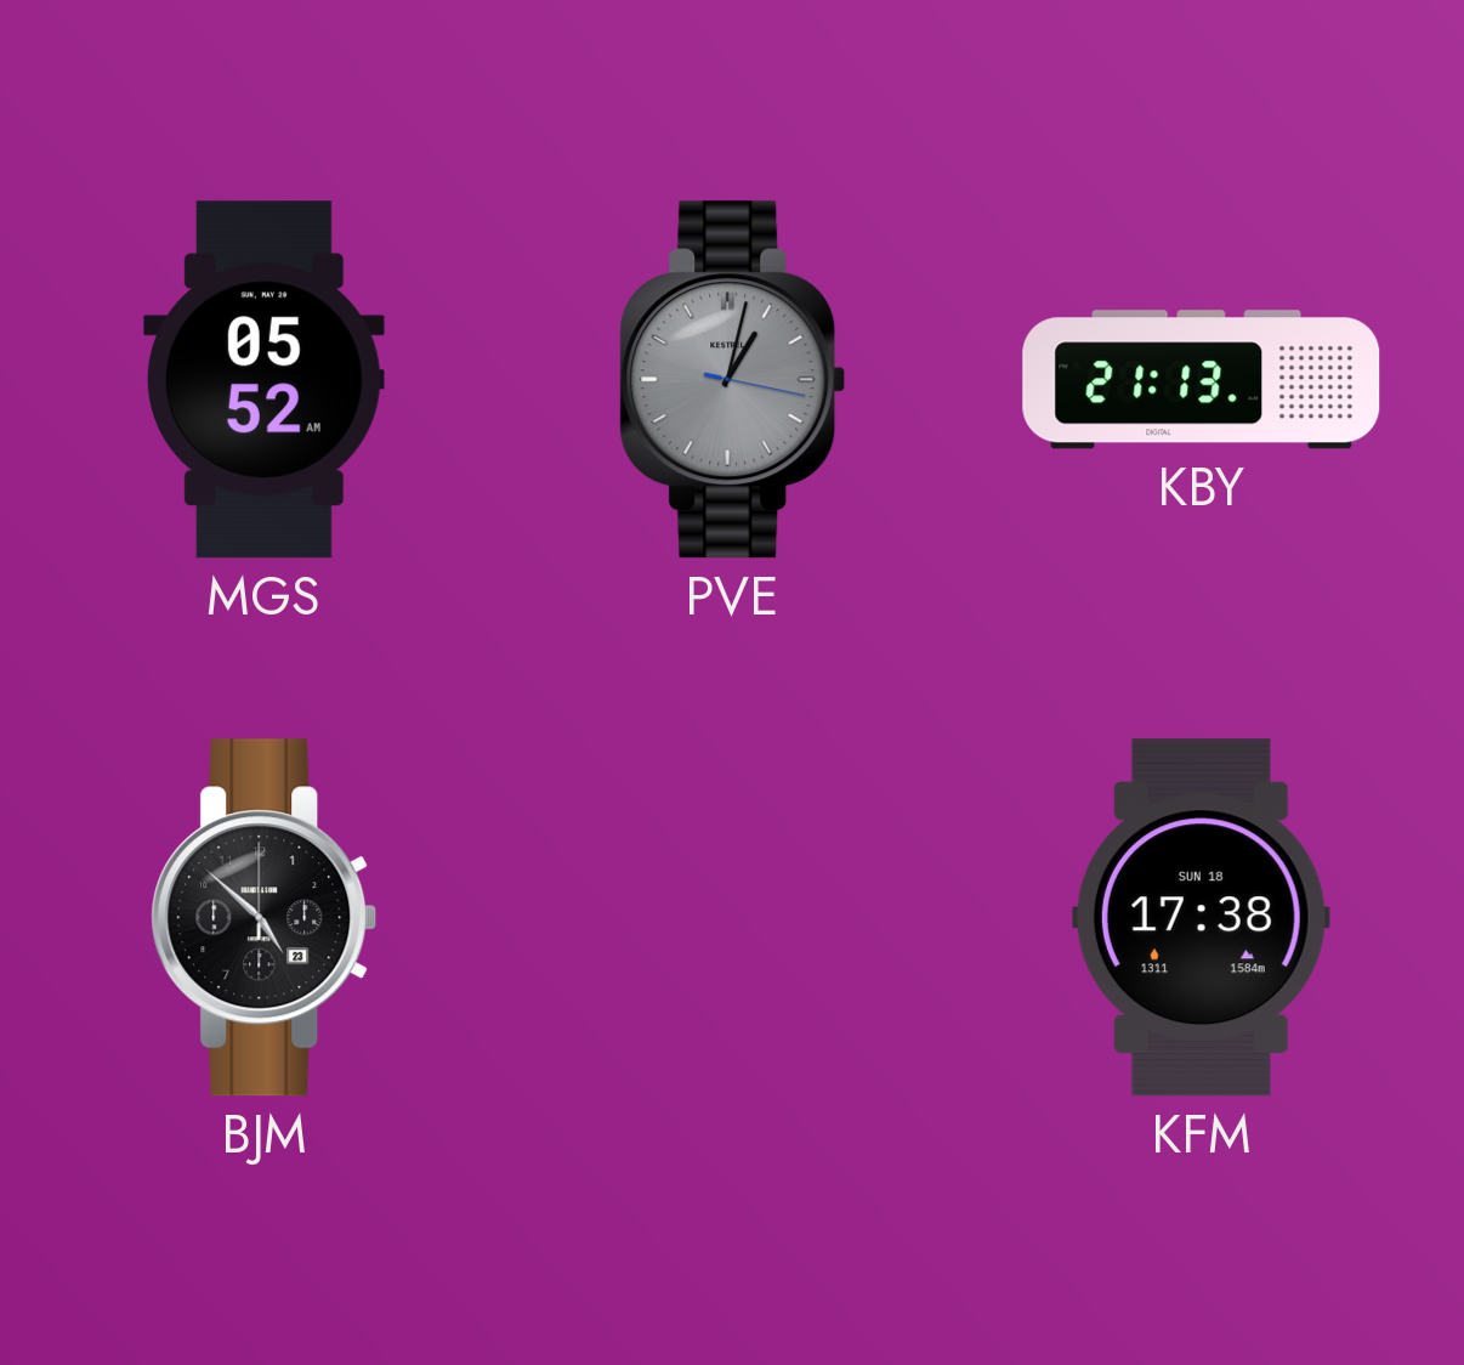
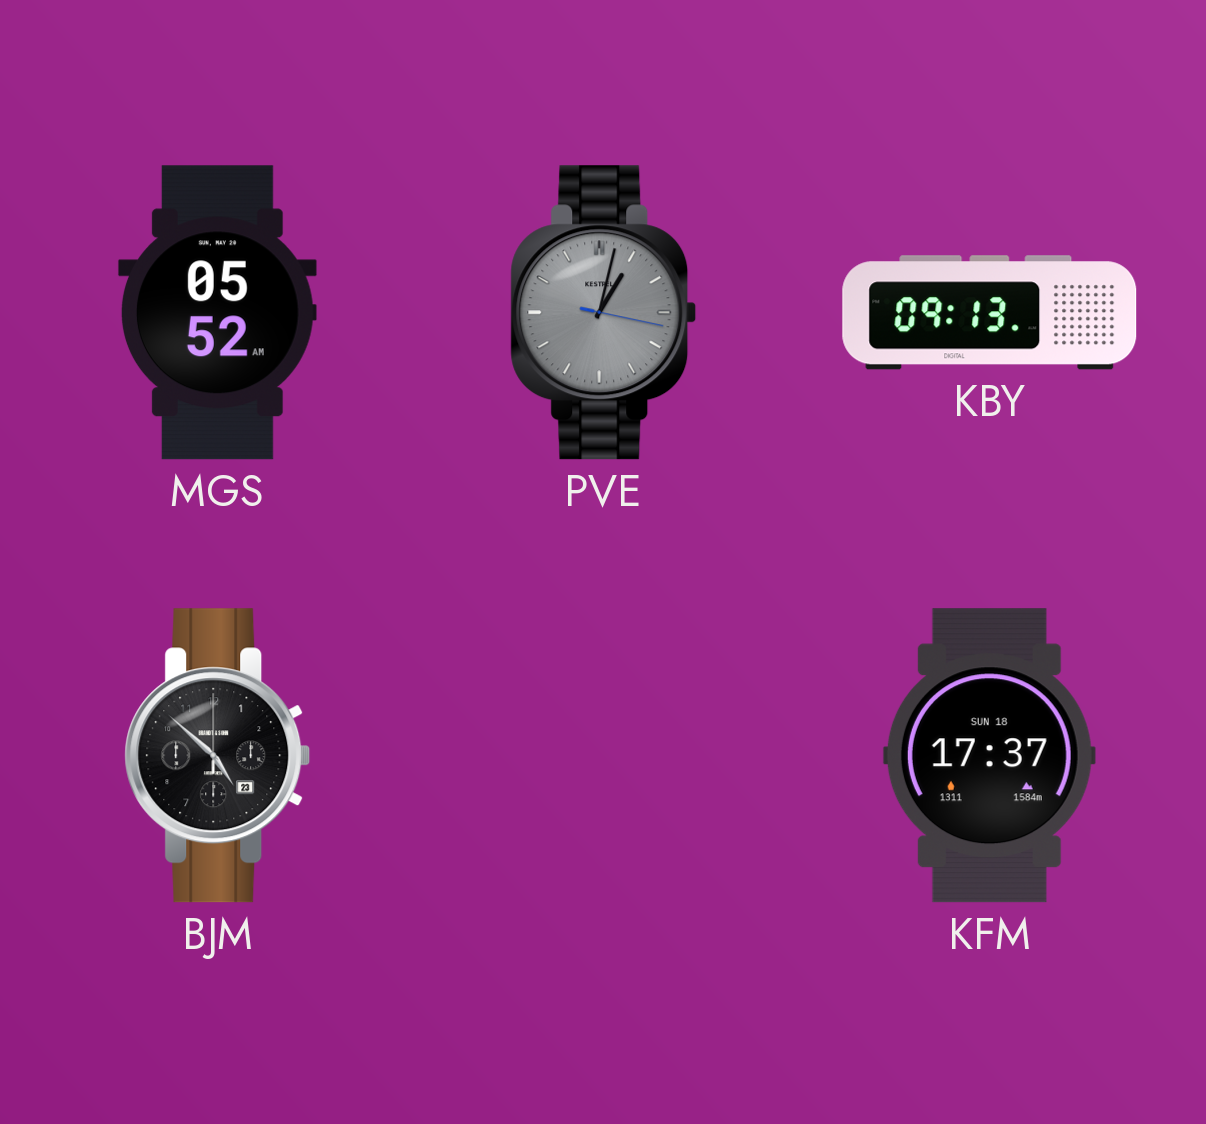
KBY: 21:13 -> 09:13 (990, 313)
KFM: 17:38 -> 17:37 (989, 756)
